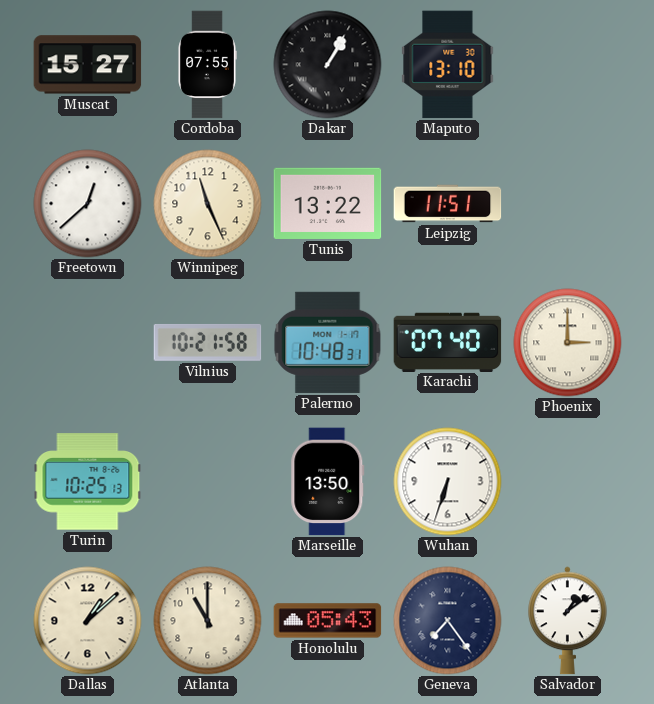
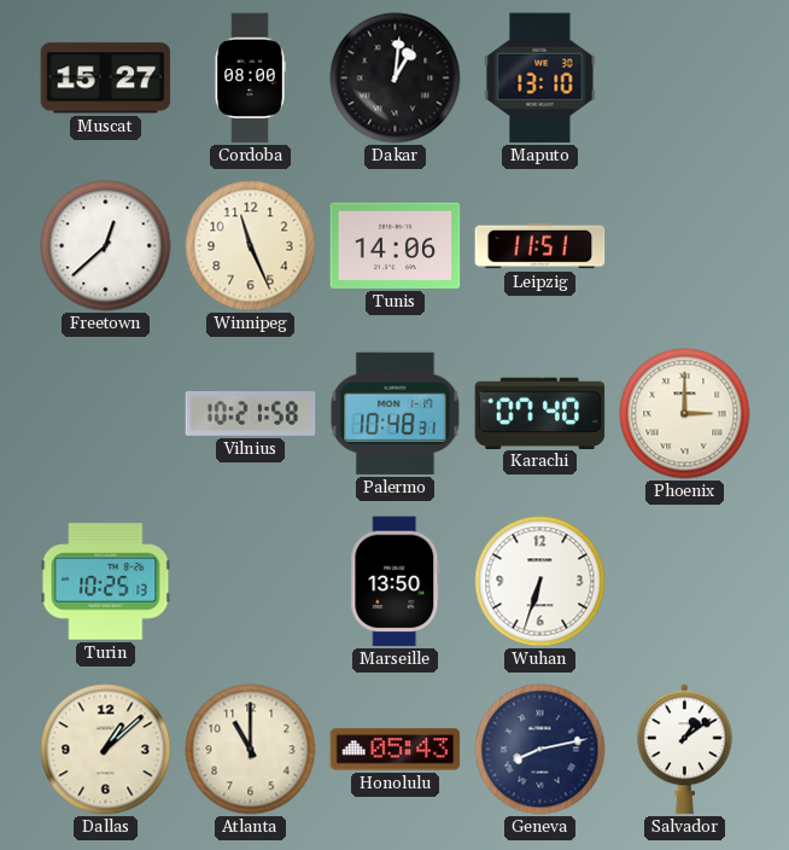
Cordoba: 07:55 -> 08:00 (250, 78)
Dakar: 1:05 -> 1:01 (396, 78)
Tunis: 13:22 -> 14:06 (396, 245)
Geneva: 7:24 -> 8:13 (540, 750)
